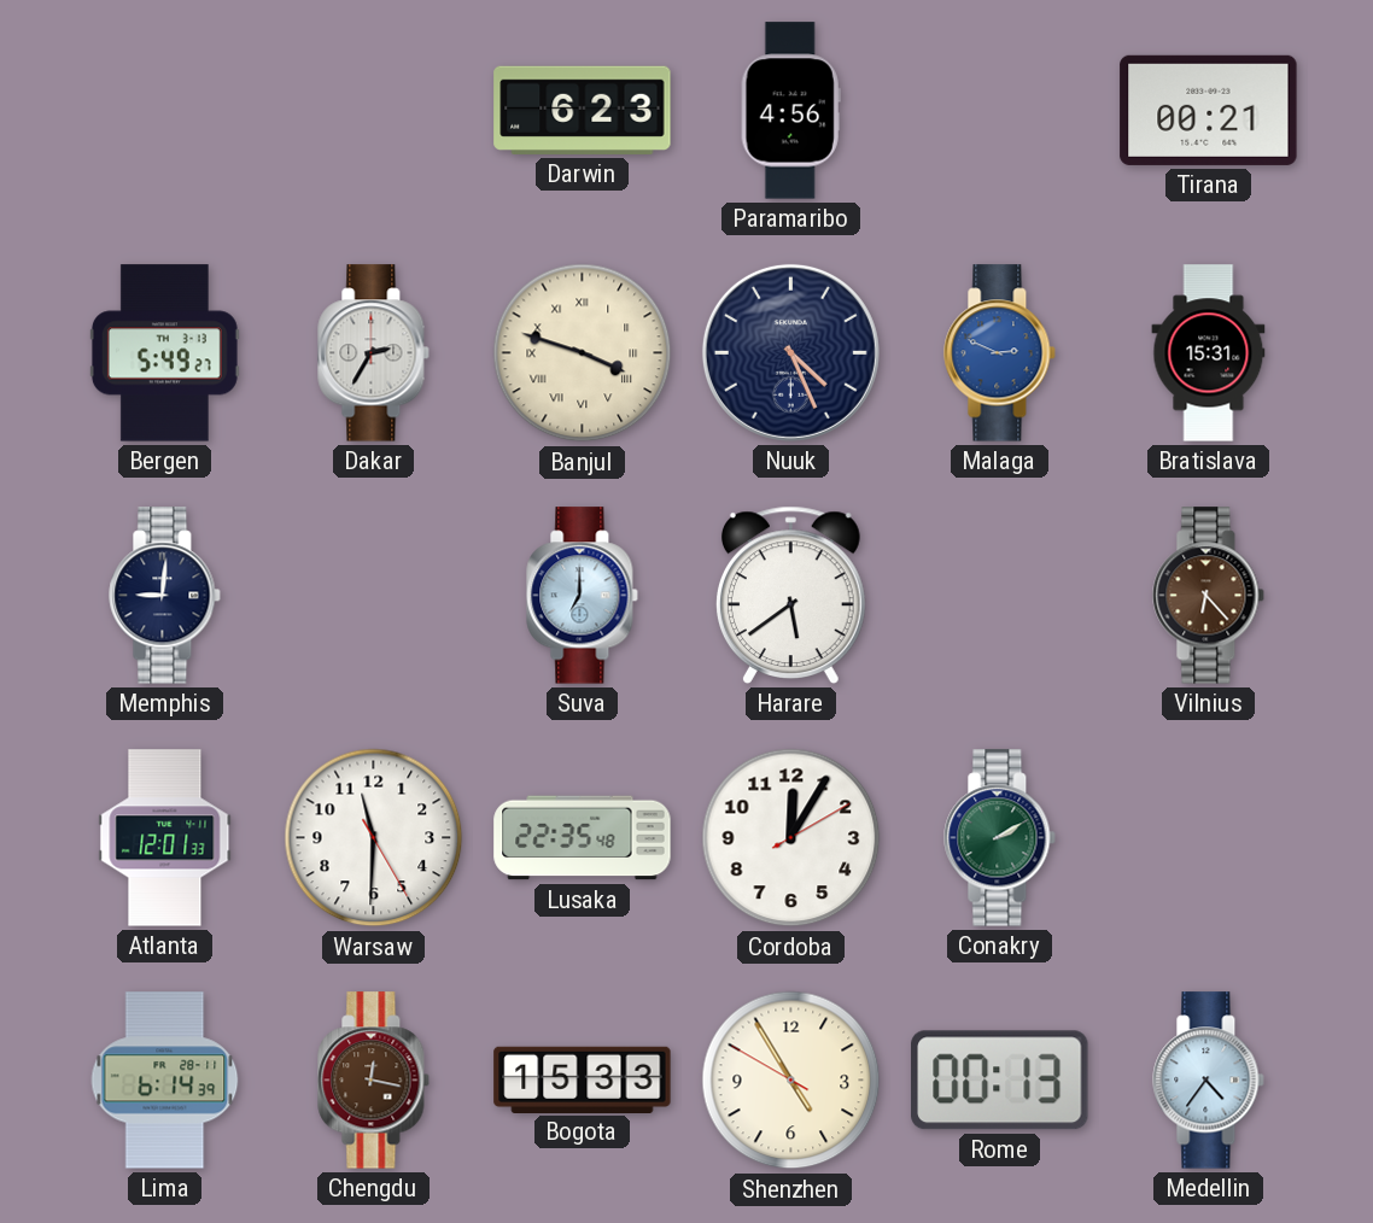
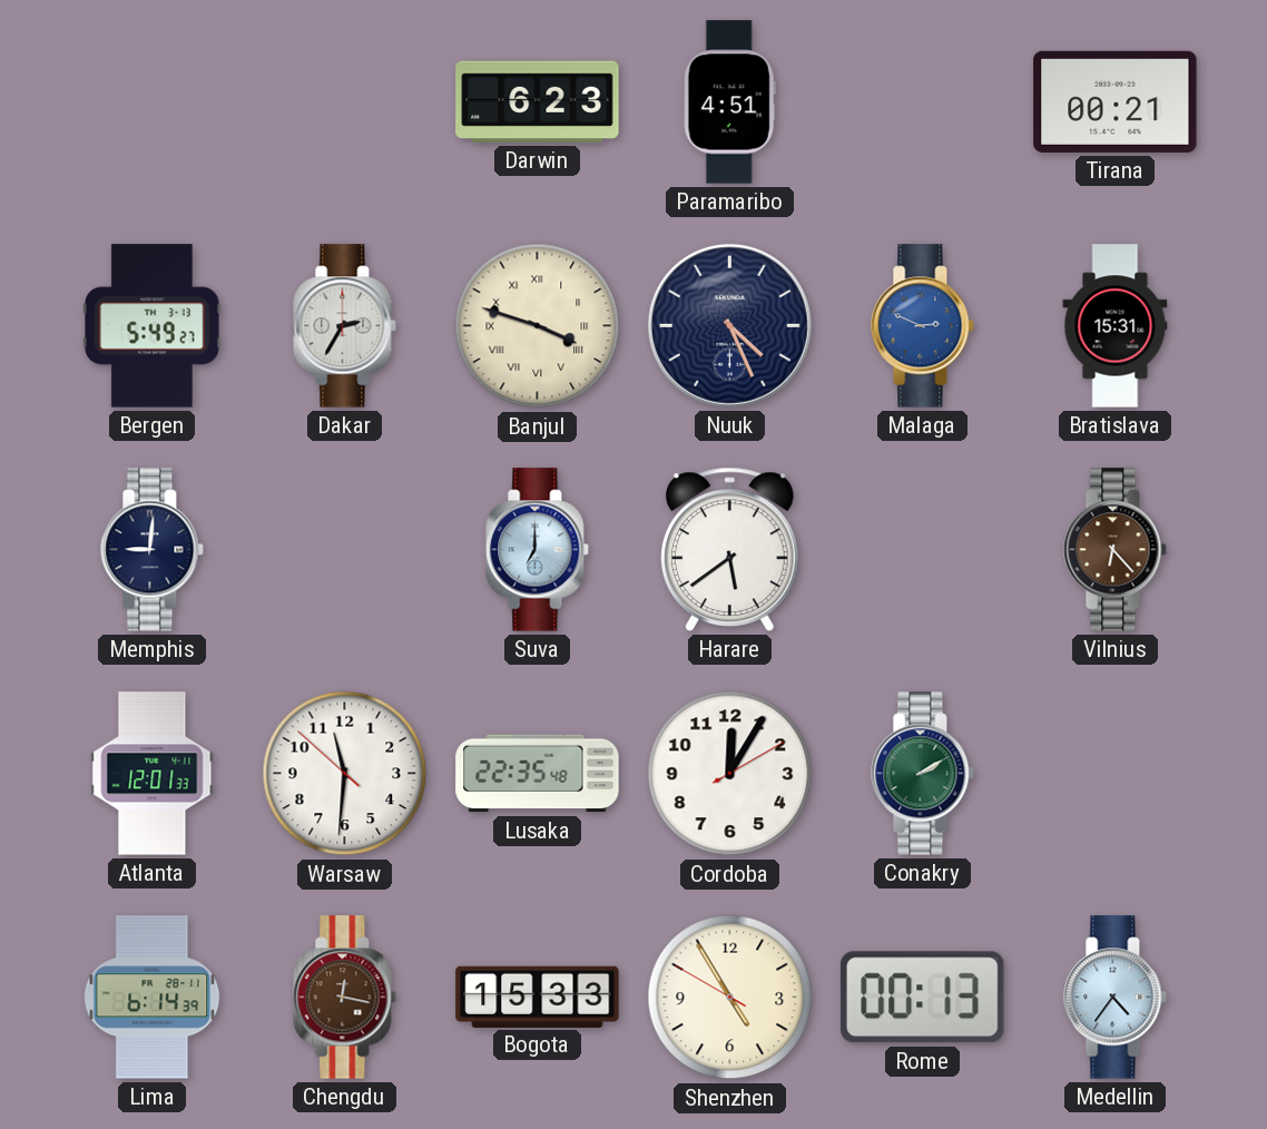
Paramaribo: 4:56 -> 4:51 (729, 102)
Warsaw: 11:30:25 -> 11:30:52 (345, 774)
